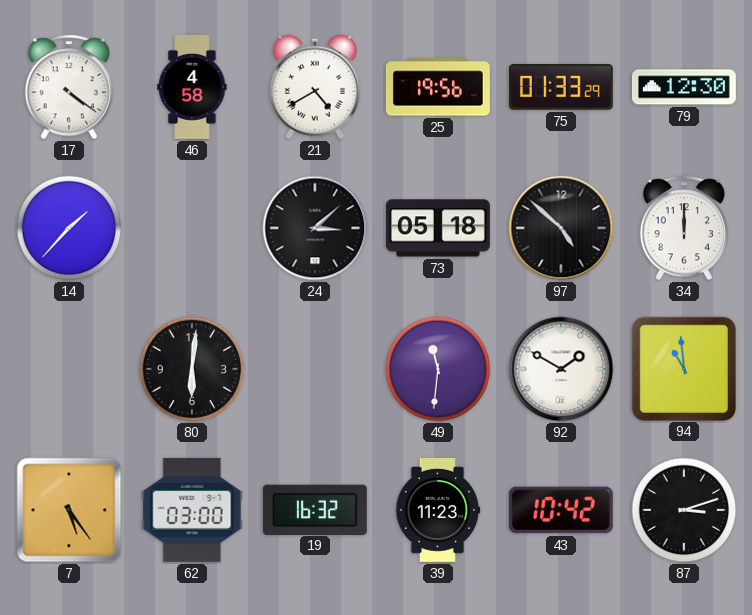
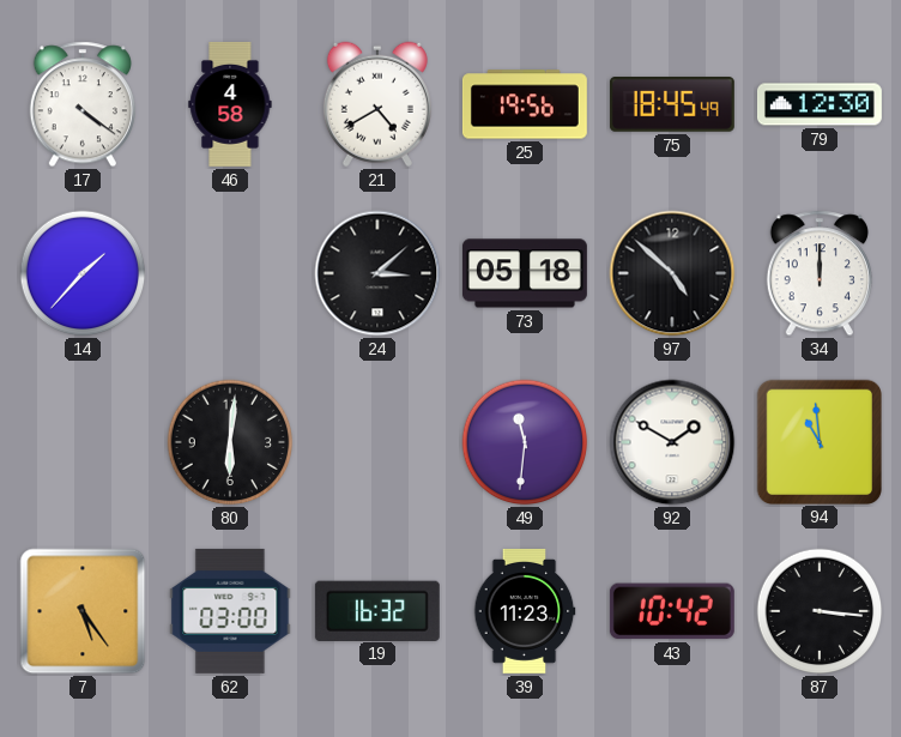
75: 01:33 -> 18:45 (672, 105)
87: 3:12 -> 3:16 (820, 611)
